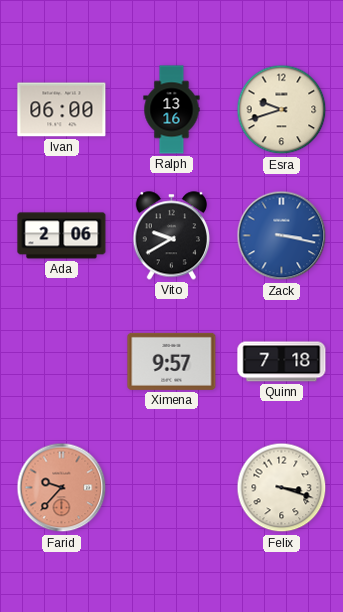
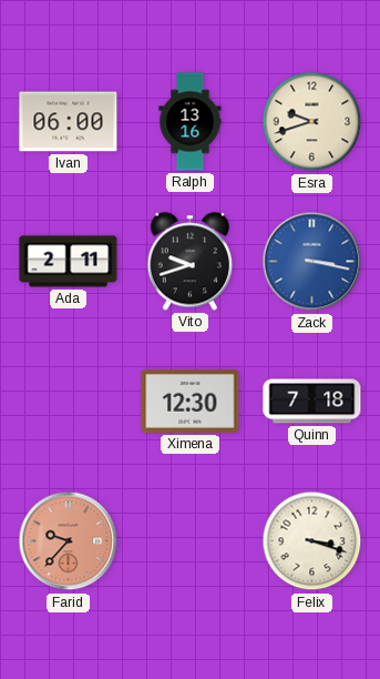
Ada: 2:06 -> 2:11 (69, 262)
Vito: 9:40 -> 9:42 (189, 262)
Ximena: 9:57 -> 12:30 (191, 401)
